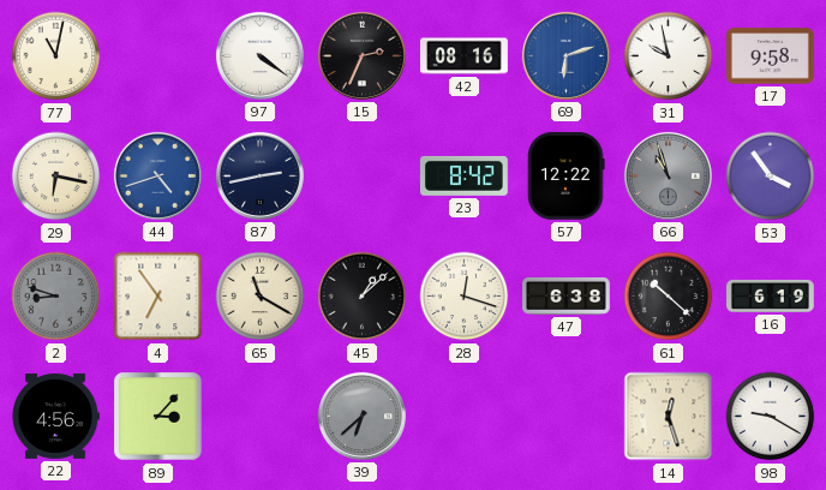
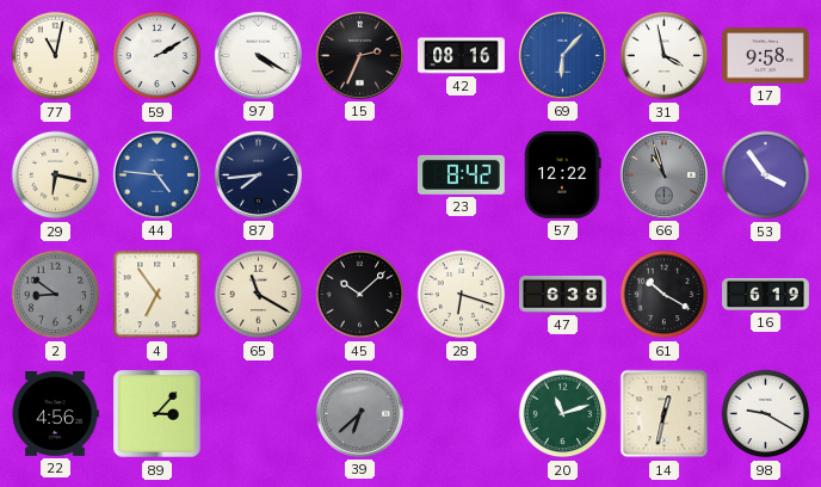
59: none -> 2:10 (158, 56)
97: 4:21 -> 4:20 (258, 55)
69: 6:12 -> 6:07 (562, 55)
31: 9:58 -> 3:58 (665, 56)
44: 4:42 -> 4:46 (156, 174)
87: 2:43 -> 7:44 (258, 174)
2: 8:48 -> 8:51 (56, 295)
45: 1:08 -> 10:08 (360, 295)
28: 12:18 -> 6:18 (462, 295)
61: 10:22 -> 10:20 (665, 295)
20: none -> 11:12 (563, 414)
14: 12:27 -> 12:32 (665, 414)
